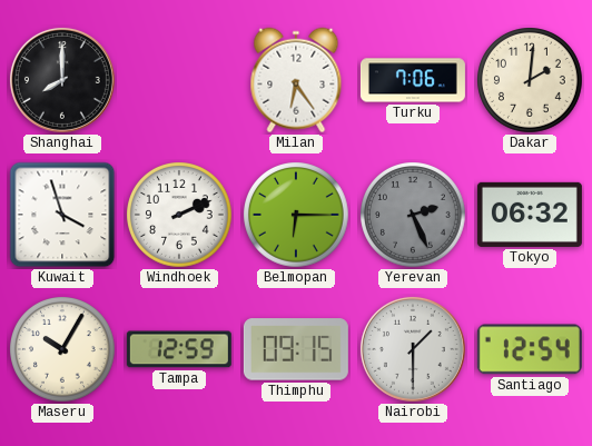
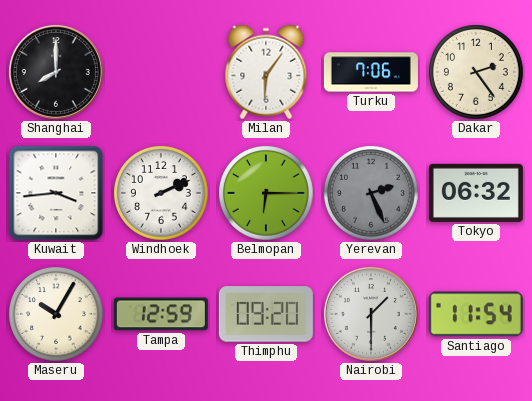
Milan: 6:24 -> 6:06 (266, 72)
Dakar: 2:01 -> 2:24 (477, 73)
Kuwait: 3:57 -> 3:44 (56, 193)
Thimphu: 09:15 -> 09:20 (266, 314)
Santiago: 12:54 -> 11:54 (476, 314)
